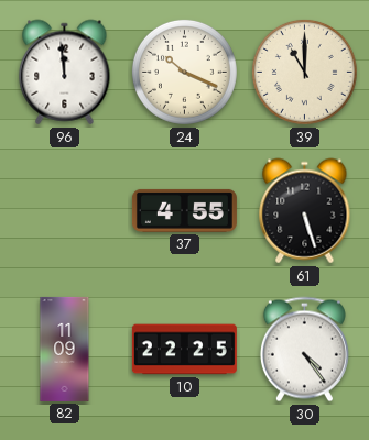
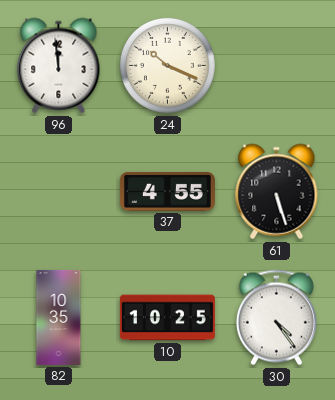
39: 11:00 -> none (304, 71)
82: 11:09 -> 10:35 (59, 317)
10: 22:25 -> 10:25 (167, 318)
